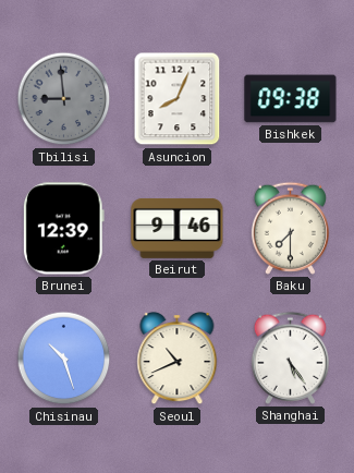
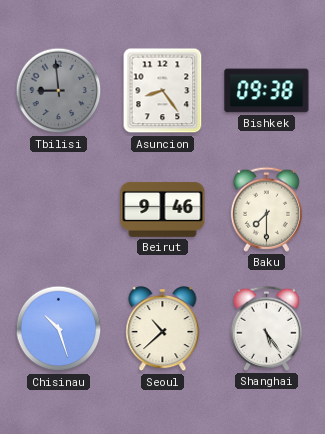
Asuncion: 8:04 -> 8:24 (163, 91)
Brunei: 12:39 -> none (63, 229)
Seoul: 10:41 -> 10:38 (163, 329)
